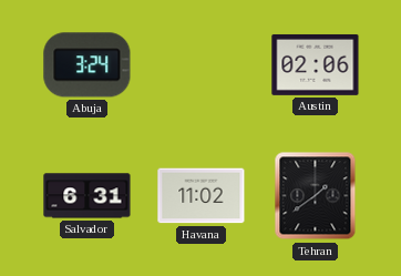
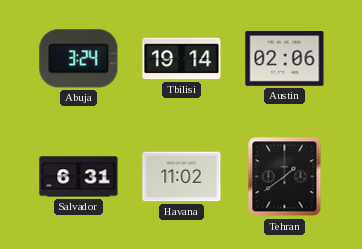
Tbilisi: none -> 19:14 (182, 59)
